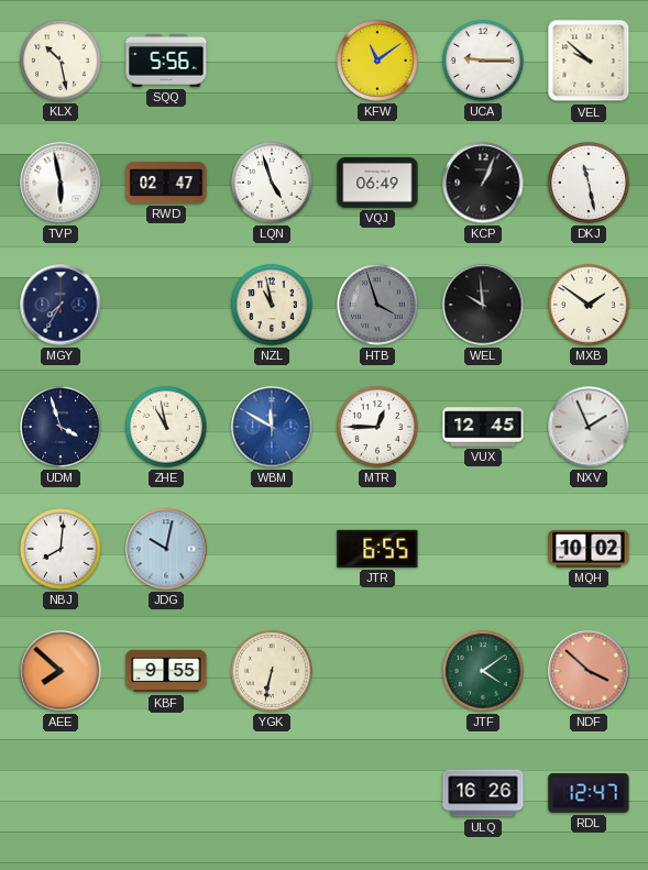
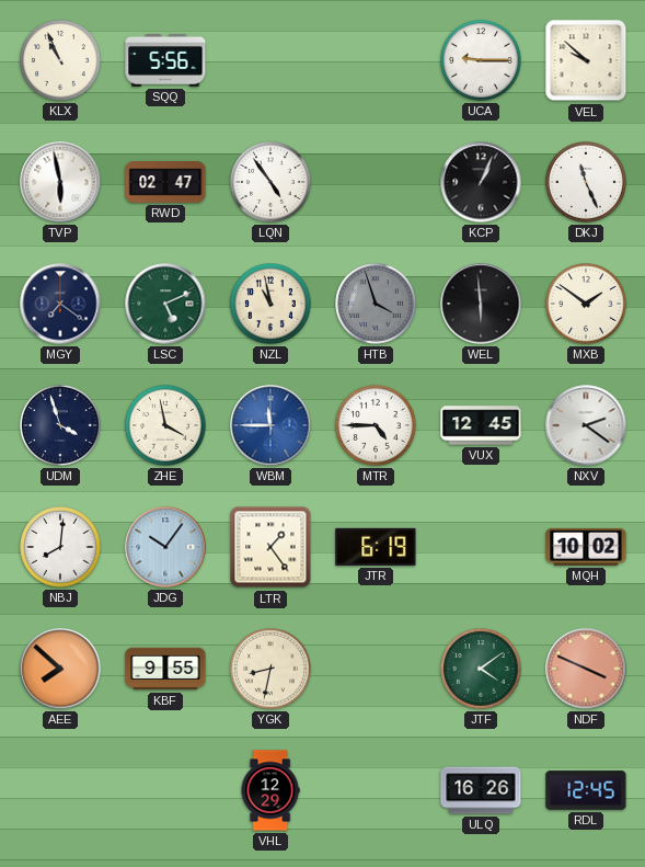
KLX: 10:28 -> 10:56 (61, 61)
KFW: 11:09 -> none (378, 62)
LQN: 4:57 -> 4:54 (272, 183)
VQJ: 06:49 -> none (377, 183)
DKJ: 11:28 -> 11:26 (587, 183)
MGY: 7:35 -> 7:21 (60, 304)
LSC: none -> 5:11 (165, 304)
WEL: 9:59 -> 5:59 (481, 304)
ZHE: 10:58 -> 3:58 (166, 426)
WBM: 11:50 -> 11:45 (270, 425)
MTR: 12:45 -> 4:45 (377, 426)
NXV: 1:56 -> 2:21 (586, 425)
JDG: 10:02 -> 10:06 (165, 547)
LTR: none -> 1:24 (270, 547)
JTR: 6:55 -> 6:19 (376, 547)
YGK: 6:32 -> 8:32 (272, 670)
NDF: 3:52 -> 3:49 (586, 669)
VHL: none -> 12:29 (270, 790)
RDL: 12:47 -> 12:45 (586, 790)
